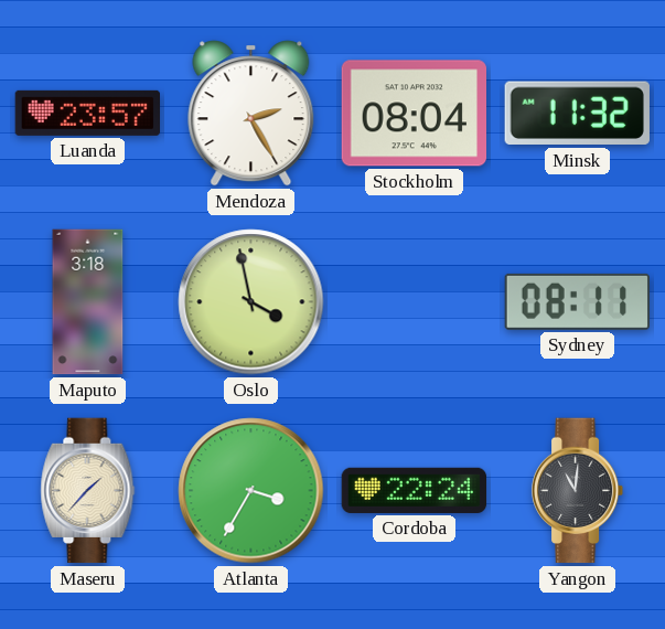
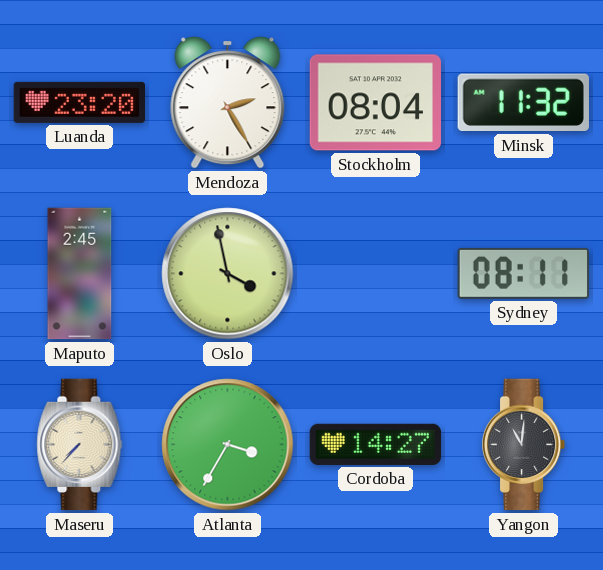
Luanda: 23:57 -> 23:20 (80, 102)
Maputo: 3:18 -> 2:45 (80, 274)
Maseru: 1:37 -> 7:37 (80, 445)
Cordoba: 22:24 -> 14:27 (376, 444)
